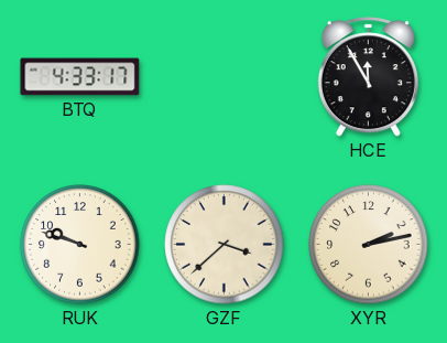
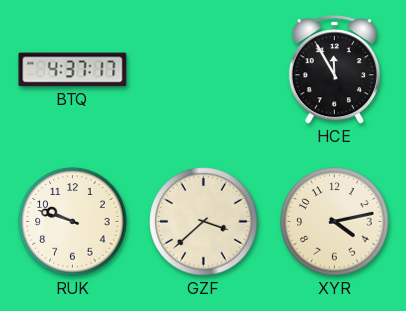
BTQ: 4:33 -> 4:37 (73, 70)
XYR: 2:13 -> 4:13 (335, 222)
